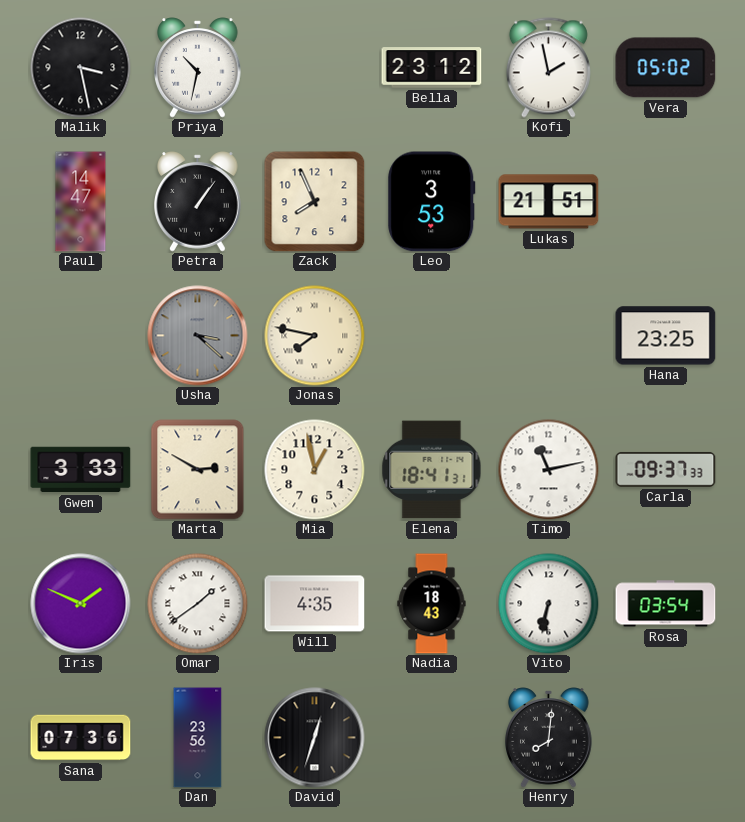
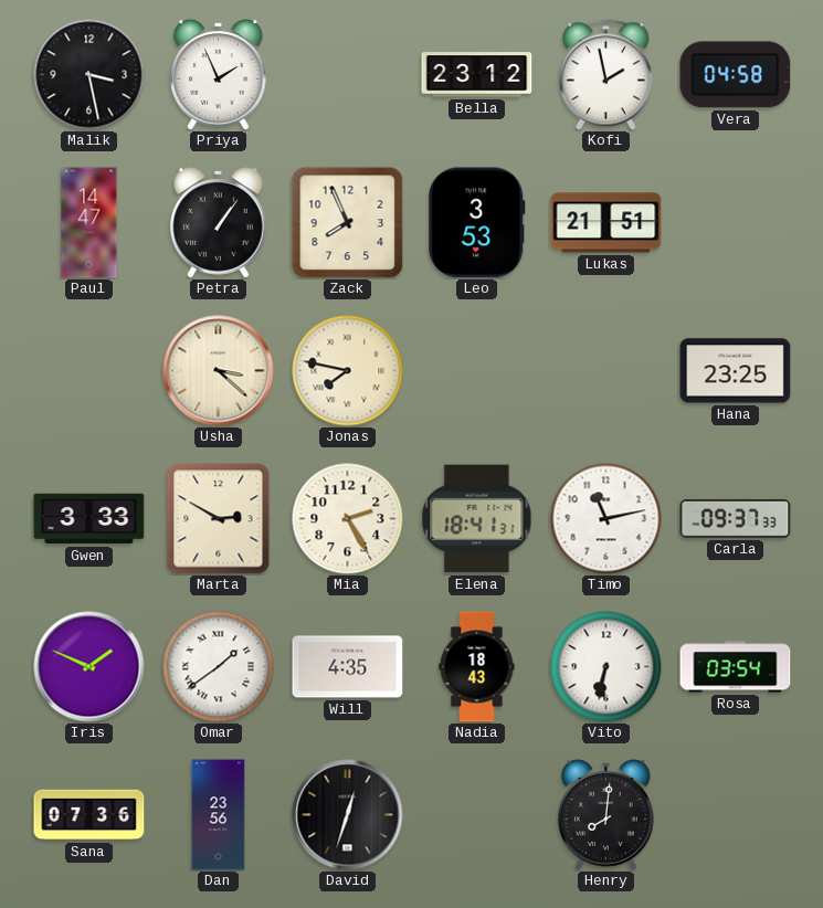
Priya: 10:32 -> 1:56 (219, 75)
Vera: 05:02 -> 04:58 (736, 75)
Usha dial: grey -> cream (219, 371)
Mia: 12:58 -> 2:25 (348, 519)
